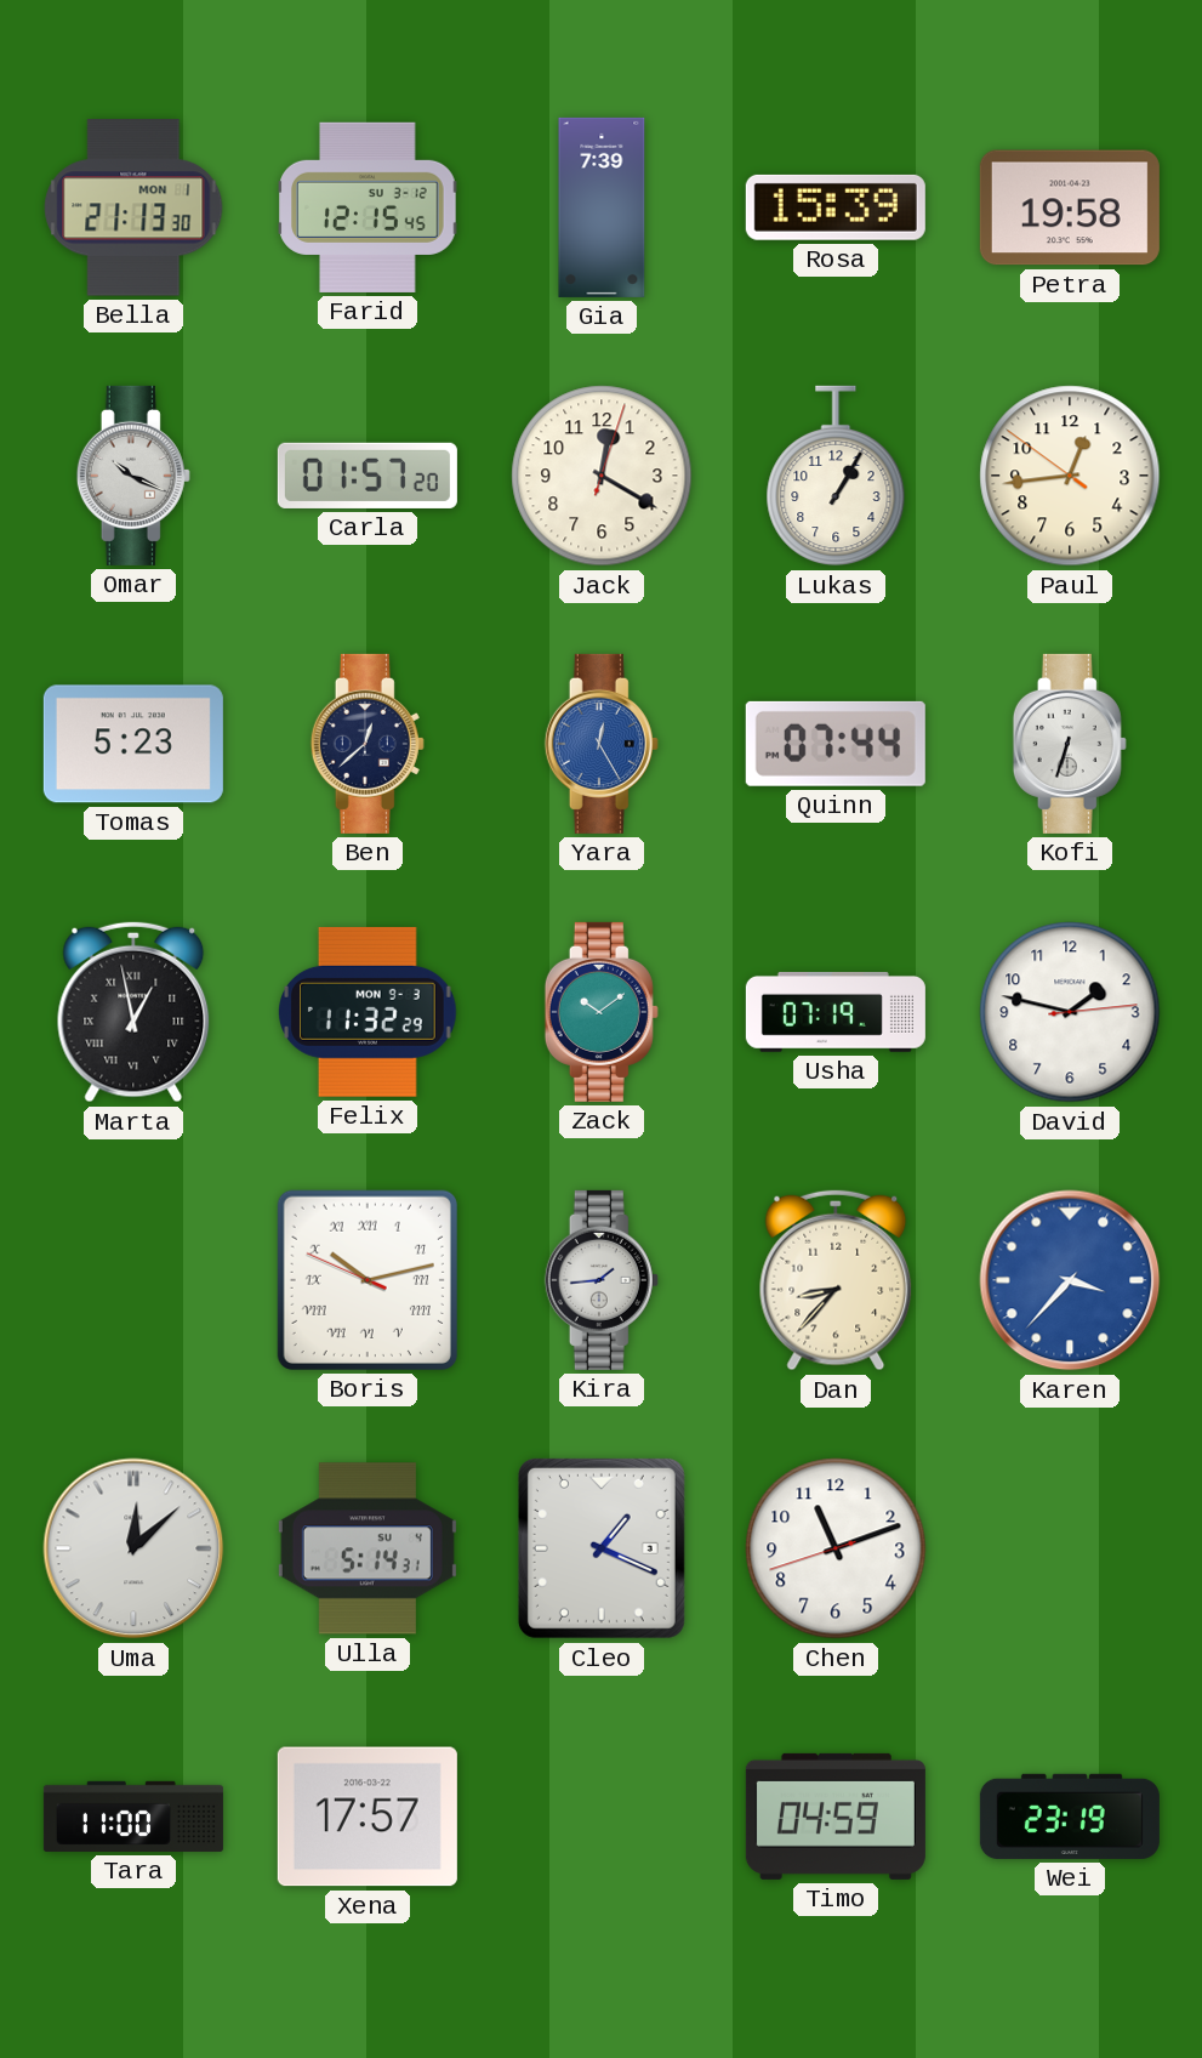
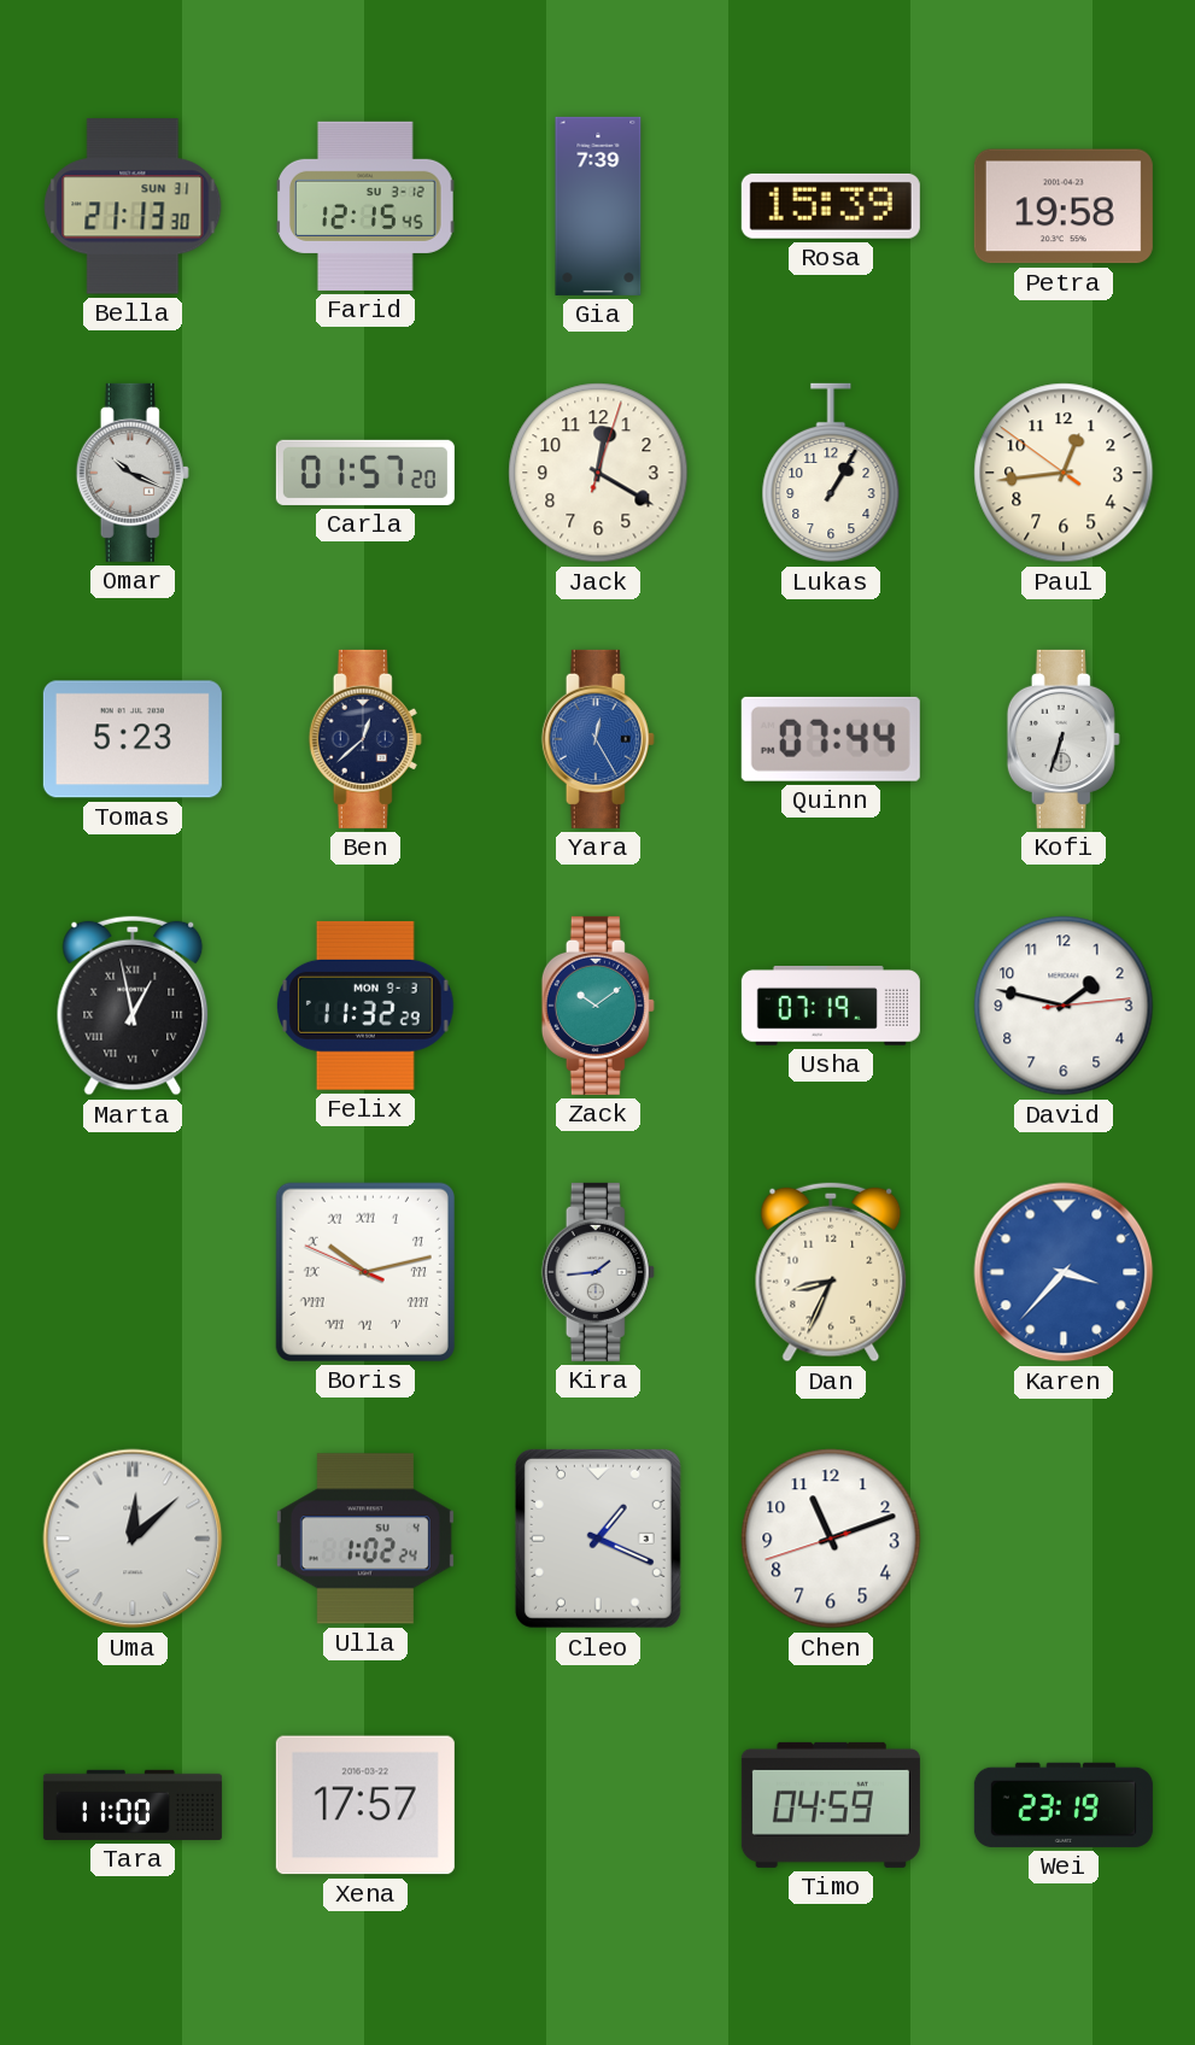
Bella date: MON 1 -> SUN 31 (133, 206)
Dan: 8:37 -> 8:34 (831, 1272)
Ulla: 5:14 -> 1:02 (365, 1539)
